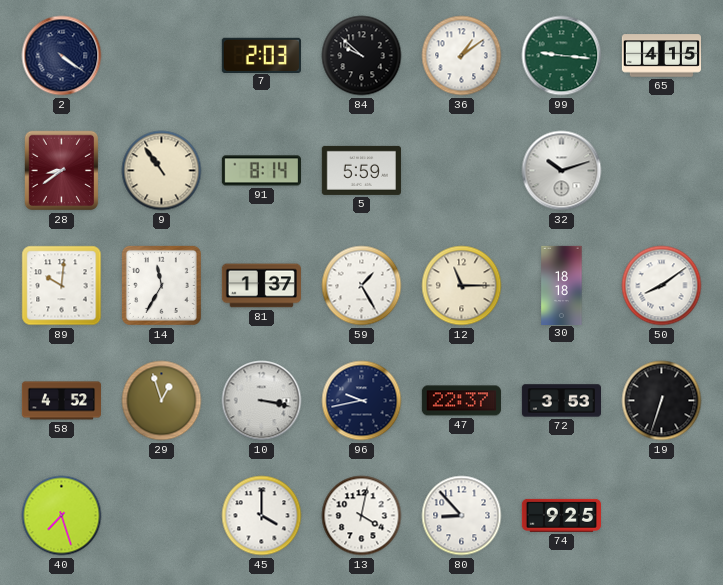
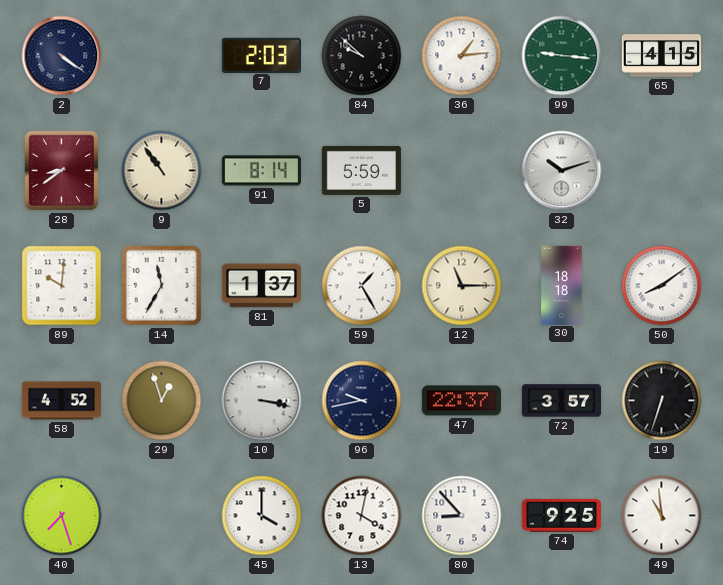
36: 1:09 -> 1:14 (462, 56)
72: 3:53 -> 3:57 (561, 401)
49: none -> 10:59 (662, 516)
